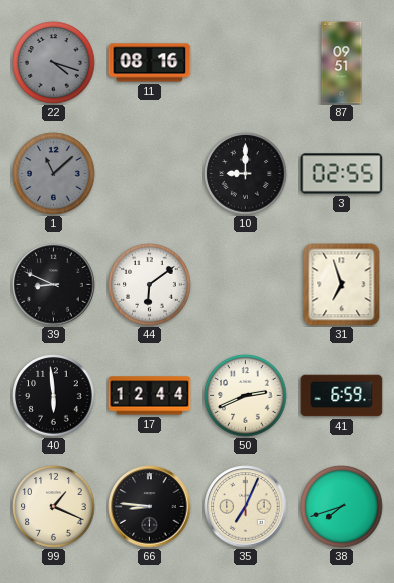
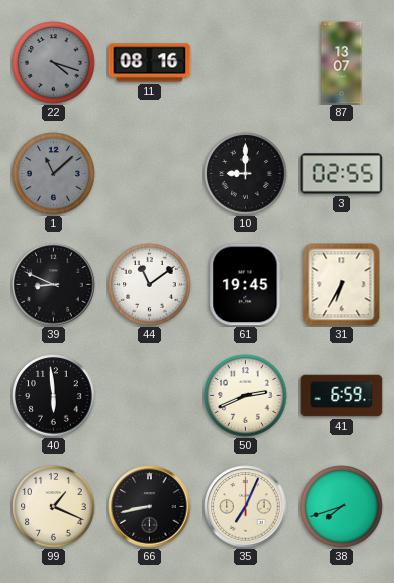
87: 09:51 -> 13:07 (342, 63)
44: 6:09 -> 11:09 (150, 285)
61: none -> 19:45 (246, 285)
31: 6:57 -> 6:35 (342, 285)
17: 12:44 -> none (150, 396)
66: 8:46 -> 8:43 (150, 507)
